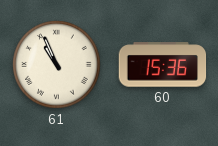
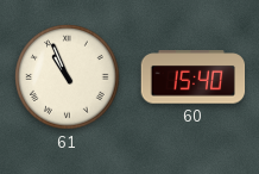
60: 15:36 -> 15:40 (194, 77)
